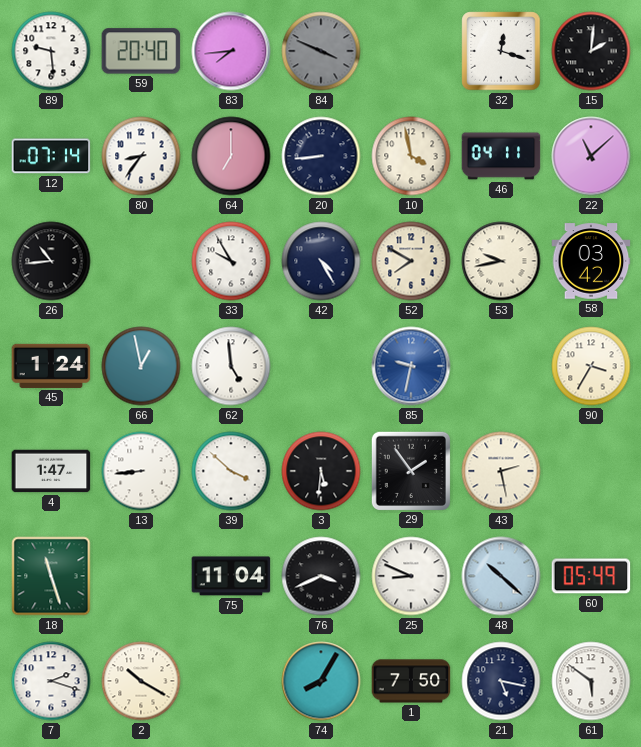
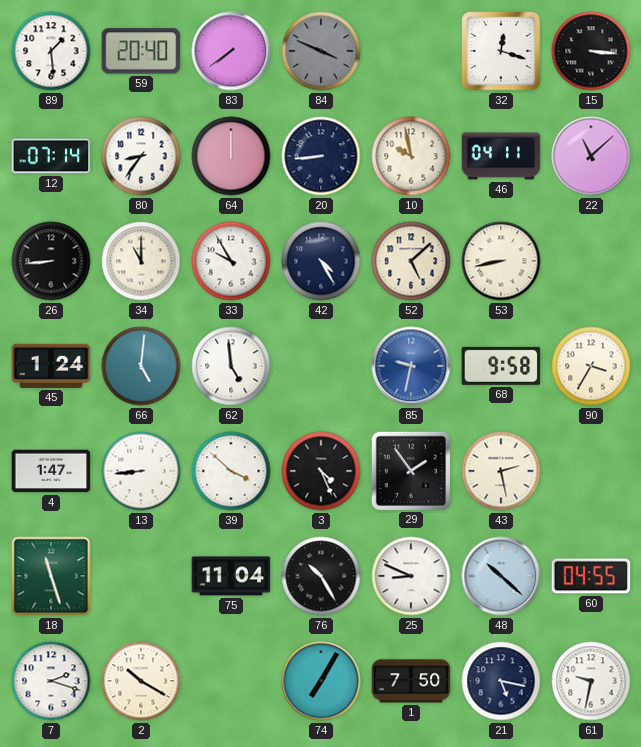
89: 9:29 -> 1:29 (51, 51)
83: 7:44 -> 7:39 (231, 51)
15: 2:01 -> 3:16 (591, 51)
64: 7:00 -> 12:00 (231, 156)
10: 3:58 -> 9:58 (411, 156)
26: 10:44 -> 8:44 (51, 261)
34: none -> 11:00 (141, 261)
52: 7:50 -> 5:08 (411, 261)
53: 9:43 -> 8:43 (501, 261)
58: 03:42 -> none (591, 261)
66: 12:58 -> 5:01 (141, 366)
68: none -> 9:58 (501, 366)
3: 5:31 -> 4:26 (321, 471)
76: 3:41 -> 10:25 (321, 576)
60: 05:49 -> 04:55 (591, 576)
74: 8:05 -> 7:05 (321, 681)
61: 5:51 -> 9:32 (591, 681)
